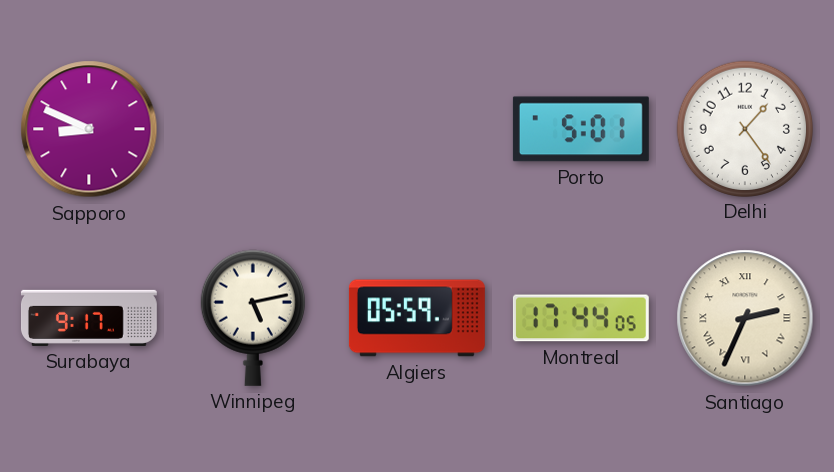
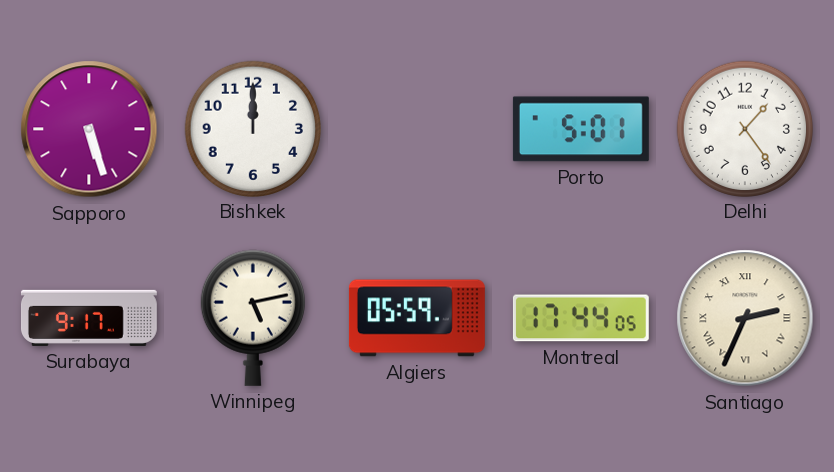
Sapporo: 8:49 -> 5:27 (89, 129)
Bishkek: none -> 12:00 (252, 128)
